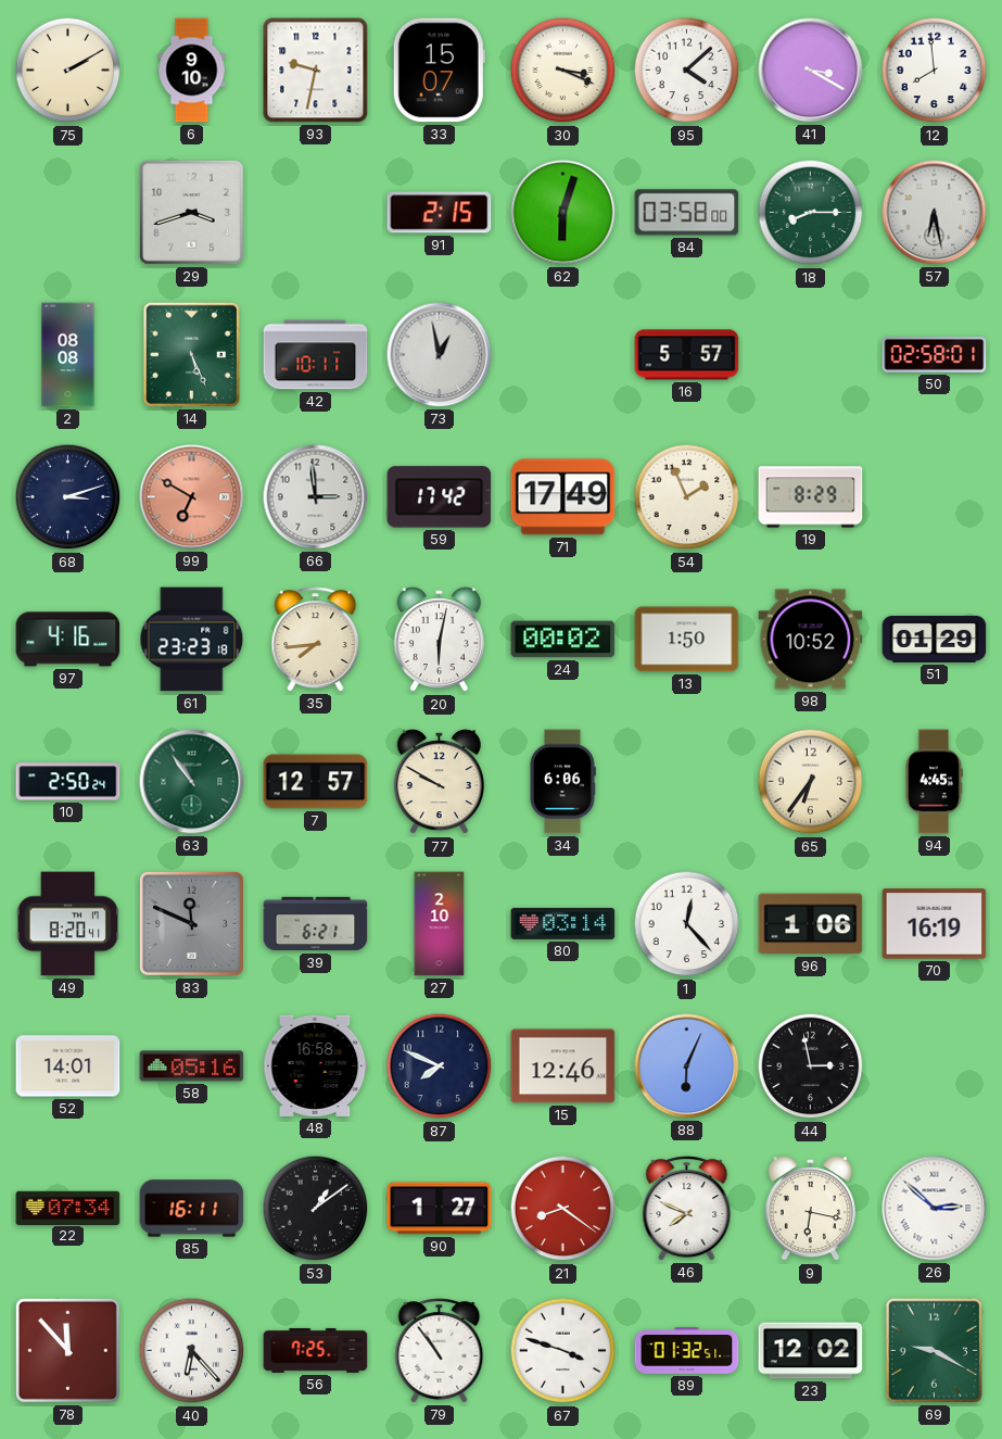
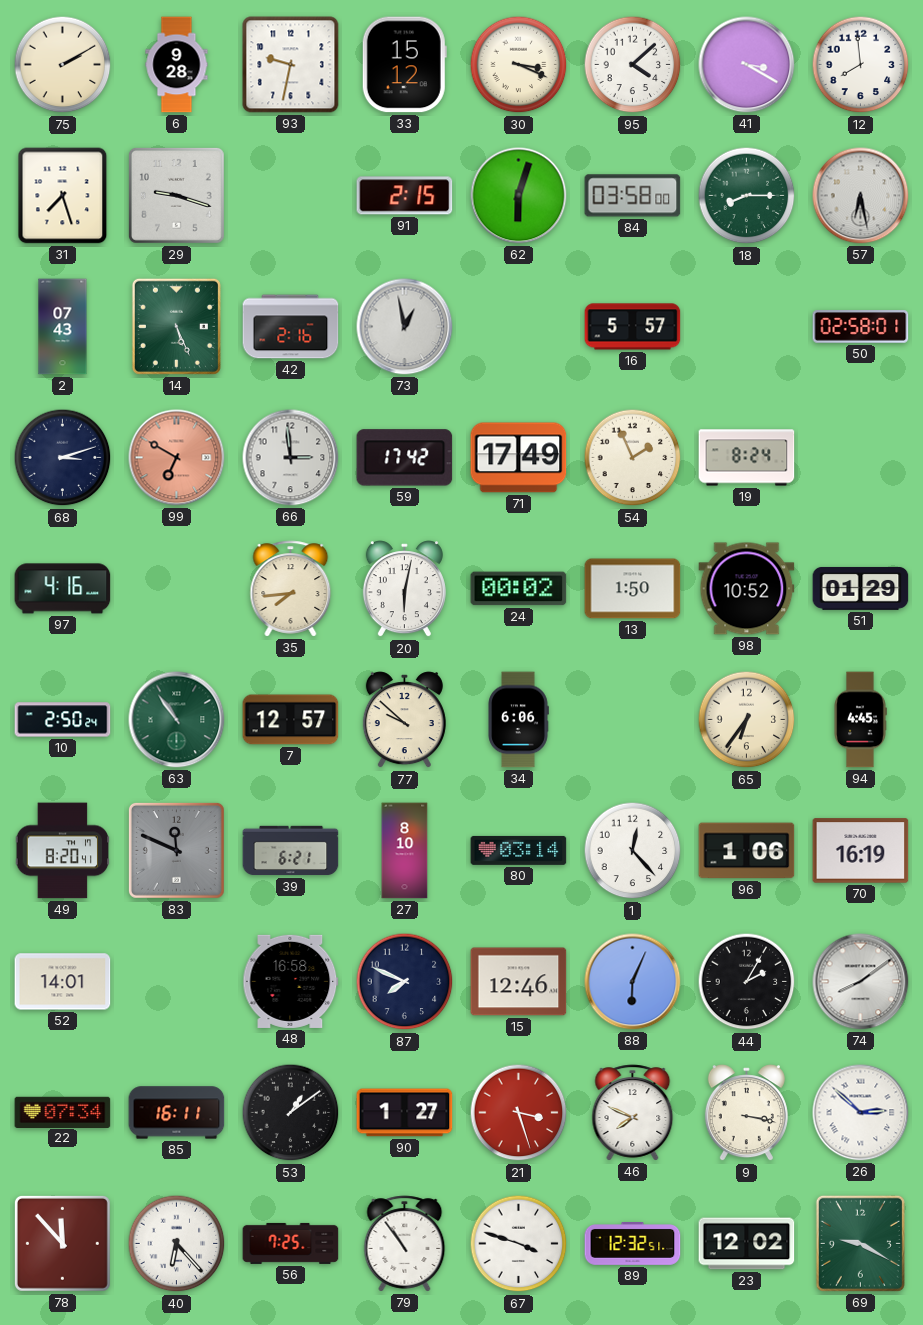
6: 9:10 -> 9:28 (177, 65)
33: 15:07 -> 15:12 (404, 65)
31: none -> 7:27 (63, 196)
29: 3:42 -> 9:18 (176, 195)
2: 08:08 -> 07:43 (63, 327)
42: 10:11 -> 2:16 (291, 327)
19: 8:29 -> 8:24 (747, 458)
61: 23:23 -> none (192, 640)
77: 9:50 -> 9:52 (404, 720)
27: 2:10 -> 8:10 (405, 851)
58: 05:16 -> none (192, 1066)
44: 2:58 -> 2:05 (747, 982)
74: none -> 8:09 (861, 982)
21: 8:21 -> 3:27 (519, 1113)
9: 6:17 -> 3:17 (746, 1113)
89: 01:32 -> 12:32 (633, 1244)
